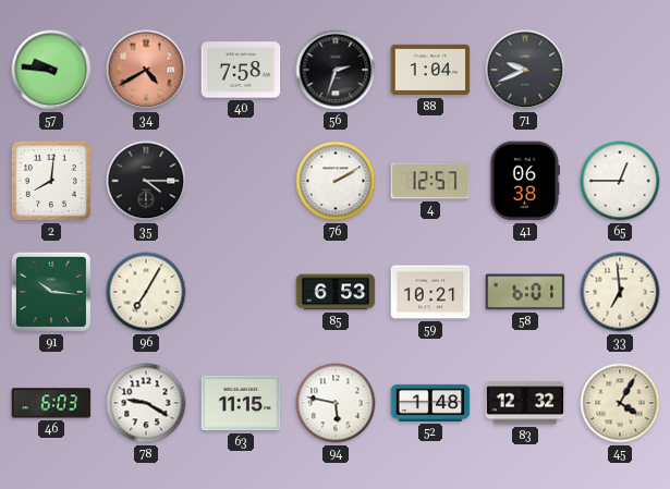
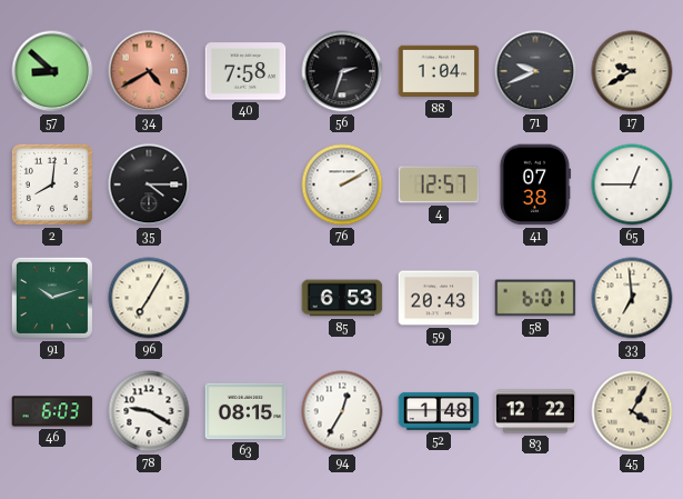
57: 9:46 -> 8:52 (52, 71)
17: none -> 9:40 (632, 71)
41: 06:38 -> 07:38 (535, 184)
91: 10:16 -> 10:12 (52, 298)
59: 10:21 -> 20:43 (439, 298)
63: 11:15 -> 08:15 (245, 411)
94: 5:47 -> 12:35 (342, 411)
83: 12:32 -> 12:22 (535, 411)
